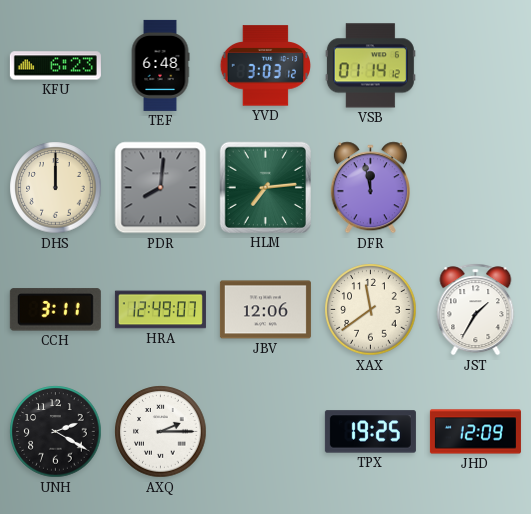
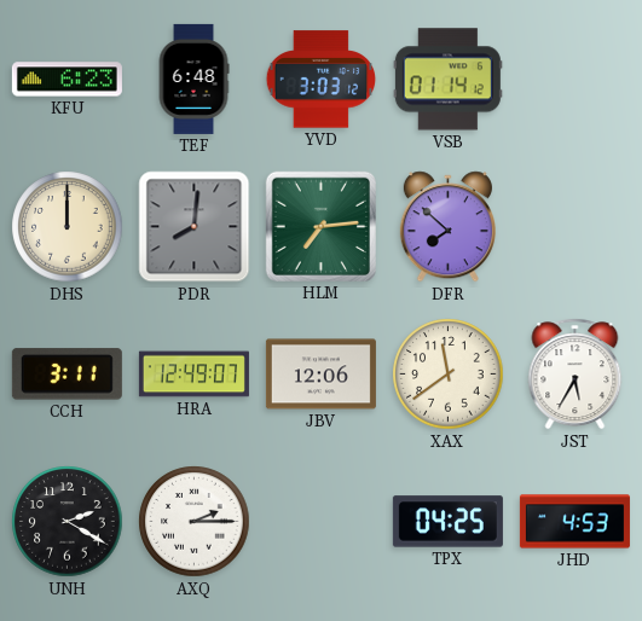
DFR: 11:58 -> 7:52 (447, 227)
JST: 1:35 -> 5:35 (576, 375)
TPX: 19:25 -> 04:25 (447, 522)
JHD: 12:09 -> 4:53 (574, 522)
